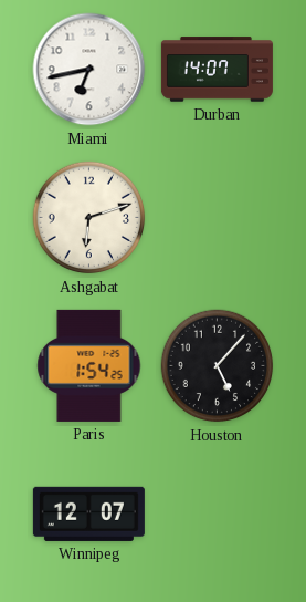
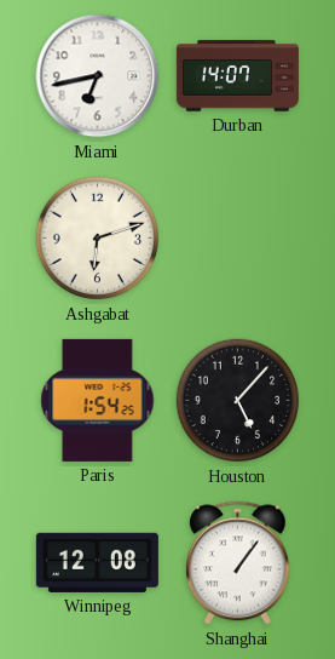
Winnipeg: 12:07 -> 12:08 (97, 562)
Shanghai: none -> 1:06 (238, 563)
